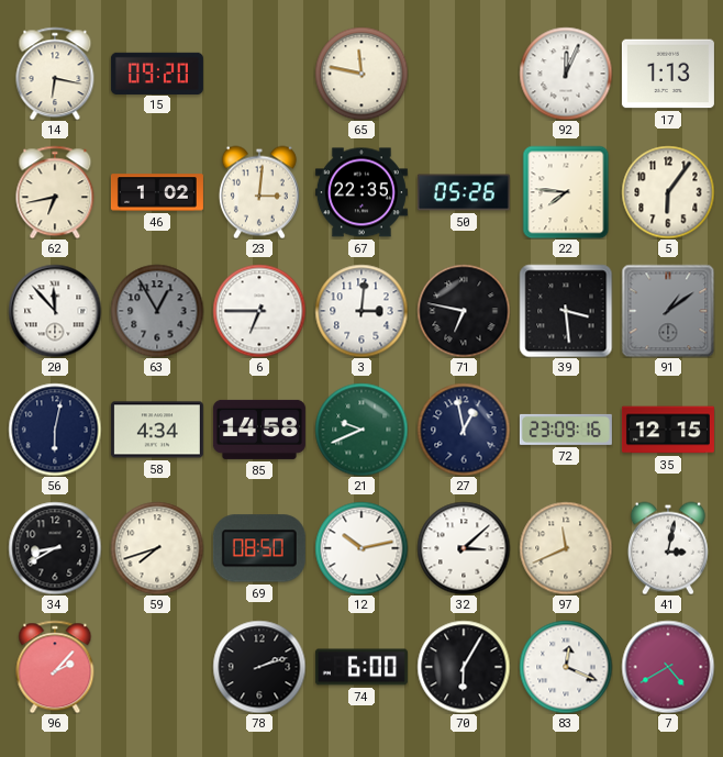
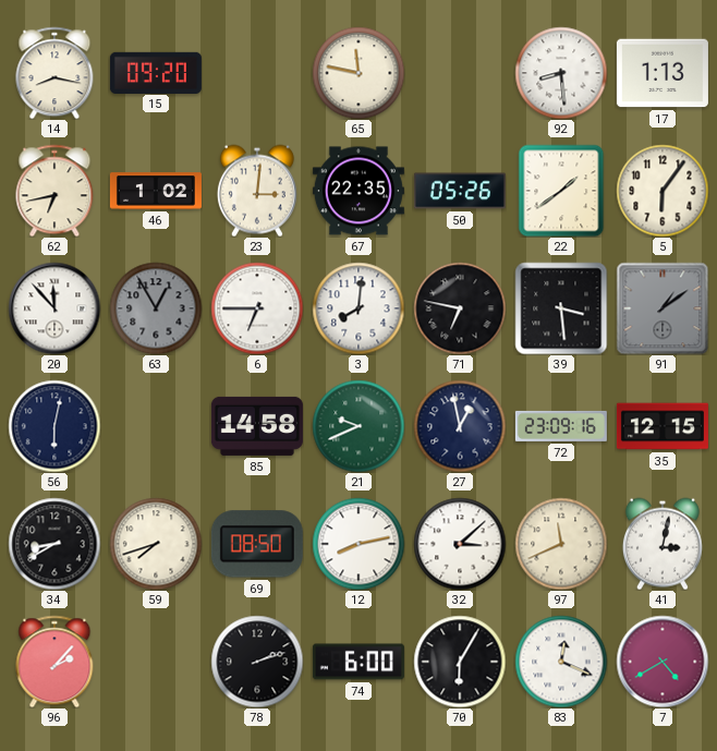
14: 6:17 -> 8:17 (54, 73)
92: 12:04 -> 8:29 (561, 73)
22: 7:46 -> 1:39 (561, 191)
3: 3:01 -> 8:01 (358, 308)
58: 4:34 -> none (157, 430)
12: 10:13 -> 8:13 (358, 544)
